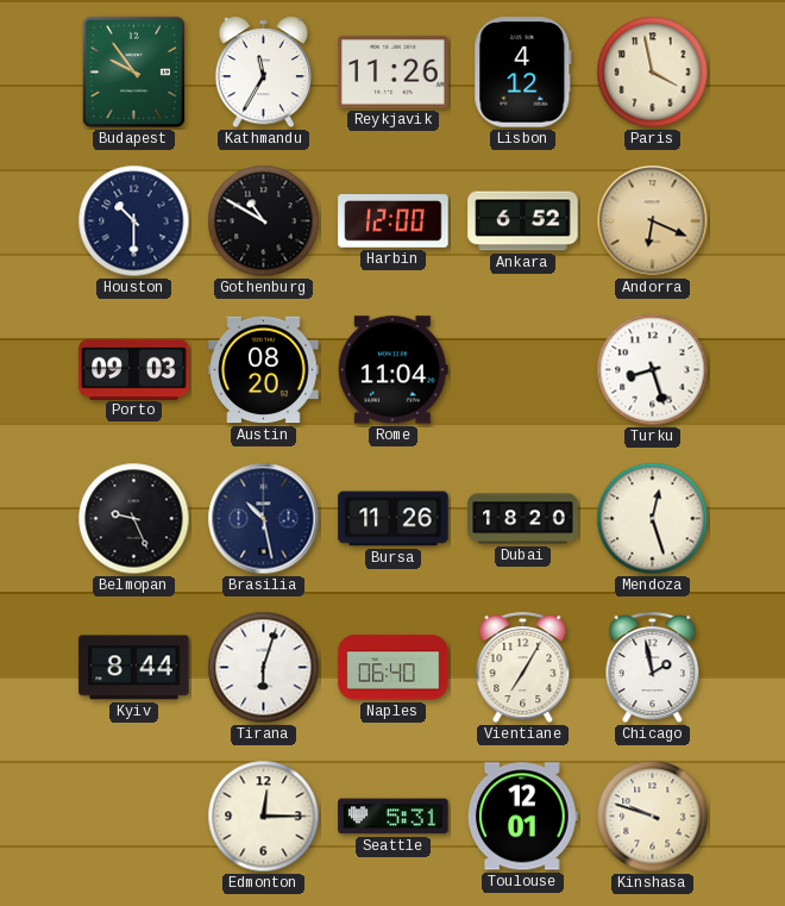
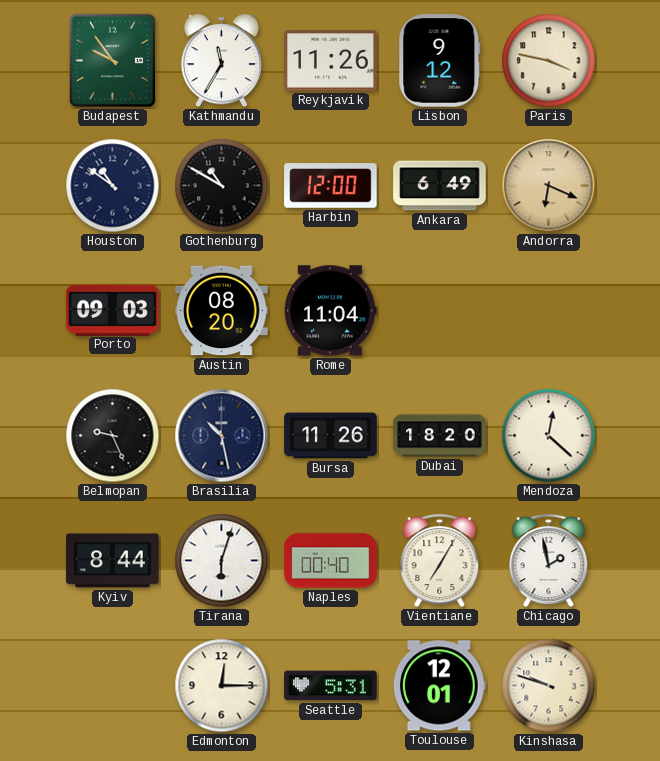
Lisbon: 4:12 -> 9:12 (440, 61)
Paris: 3:58 -> 3:47 (549, 61)
Houston: 10:30 -> 10:51 (113, 186)
Ankara: 6:52 -> 6:49 (440, 186)
Turku: 8:27 -> none (653, 370)
Mendoza: 12:27 -> 12:22 (549, 436)
Naples: 06:40 -> 00:40 (331, 561)
